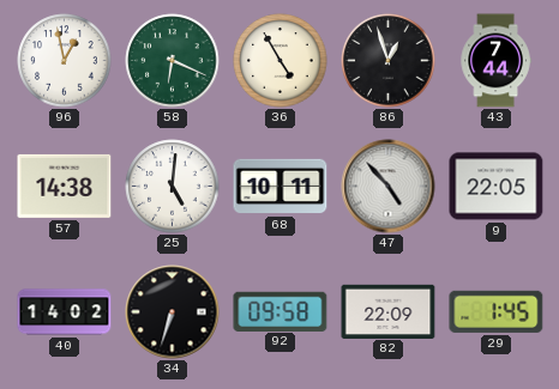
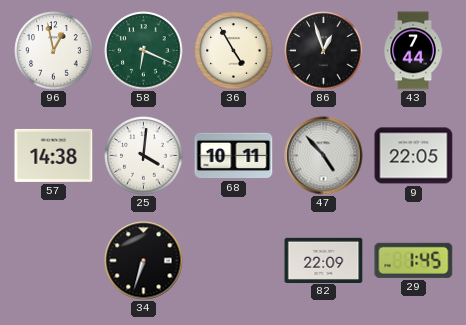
25: 5:01 -> 4:01 (144, 156)
40: 14:02 -> none (65, 312)
92: 09:58 -> none (281, 311)
